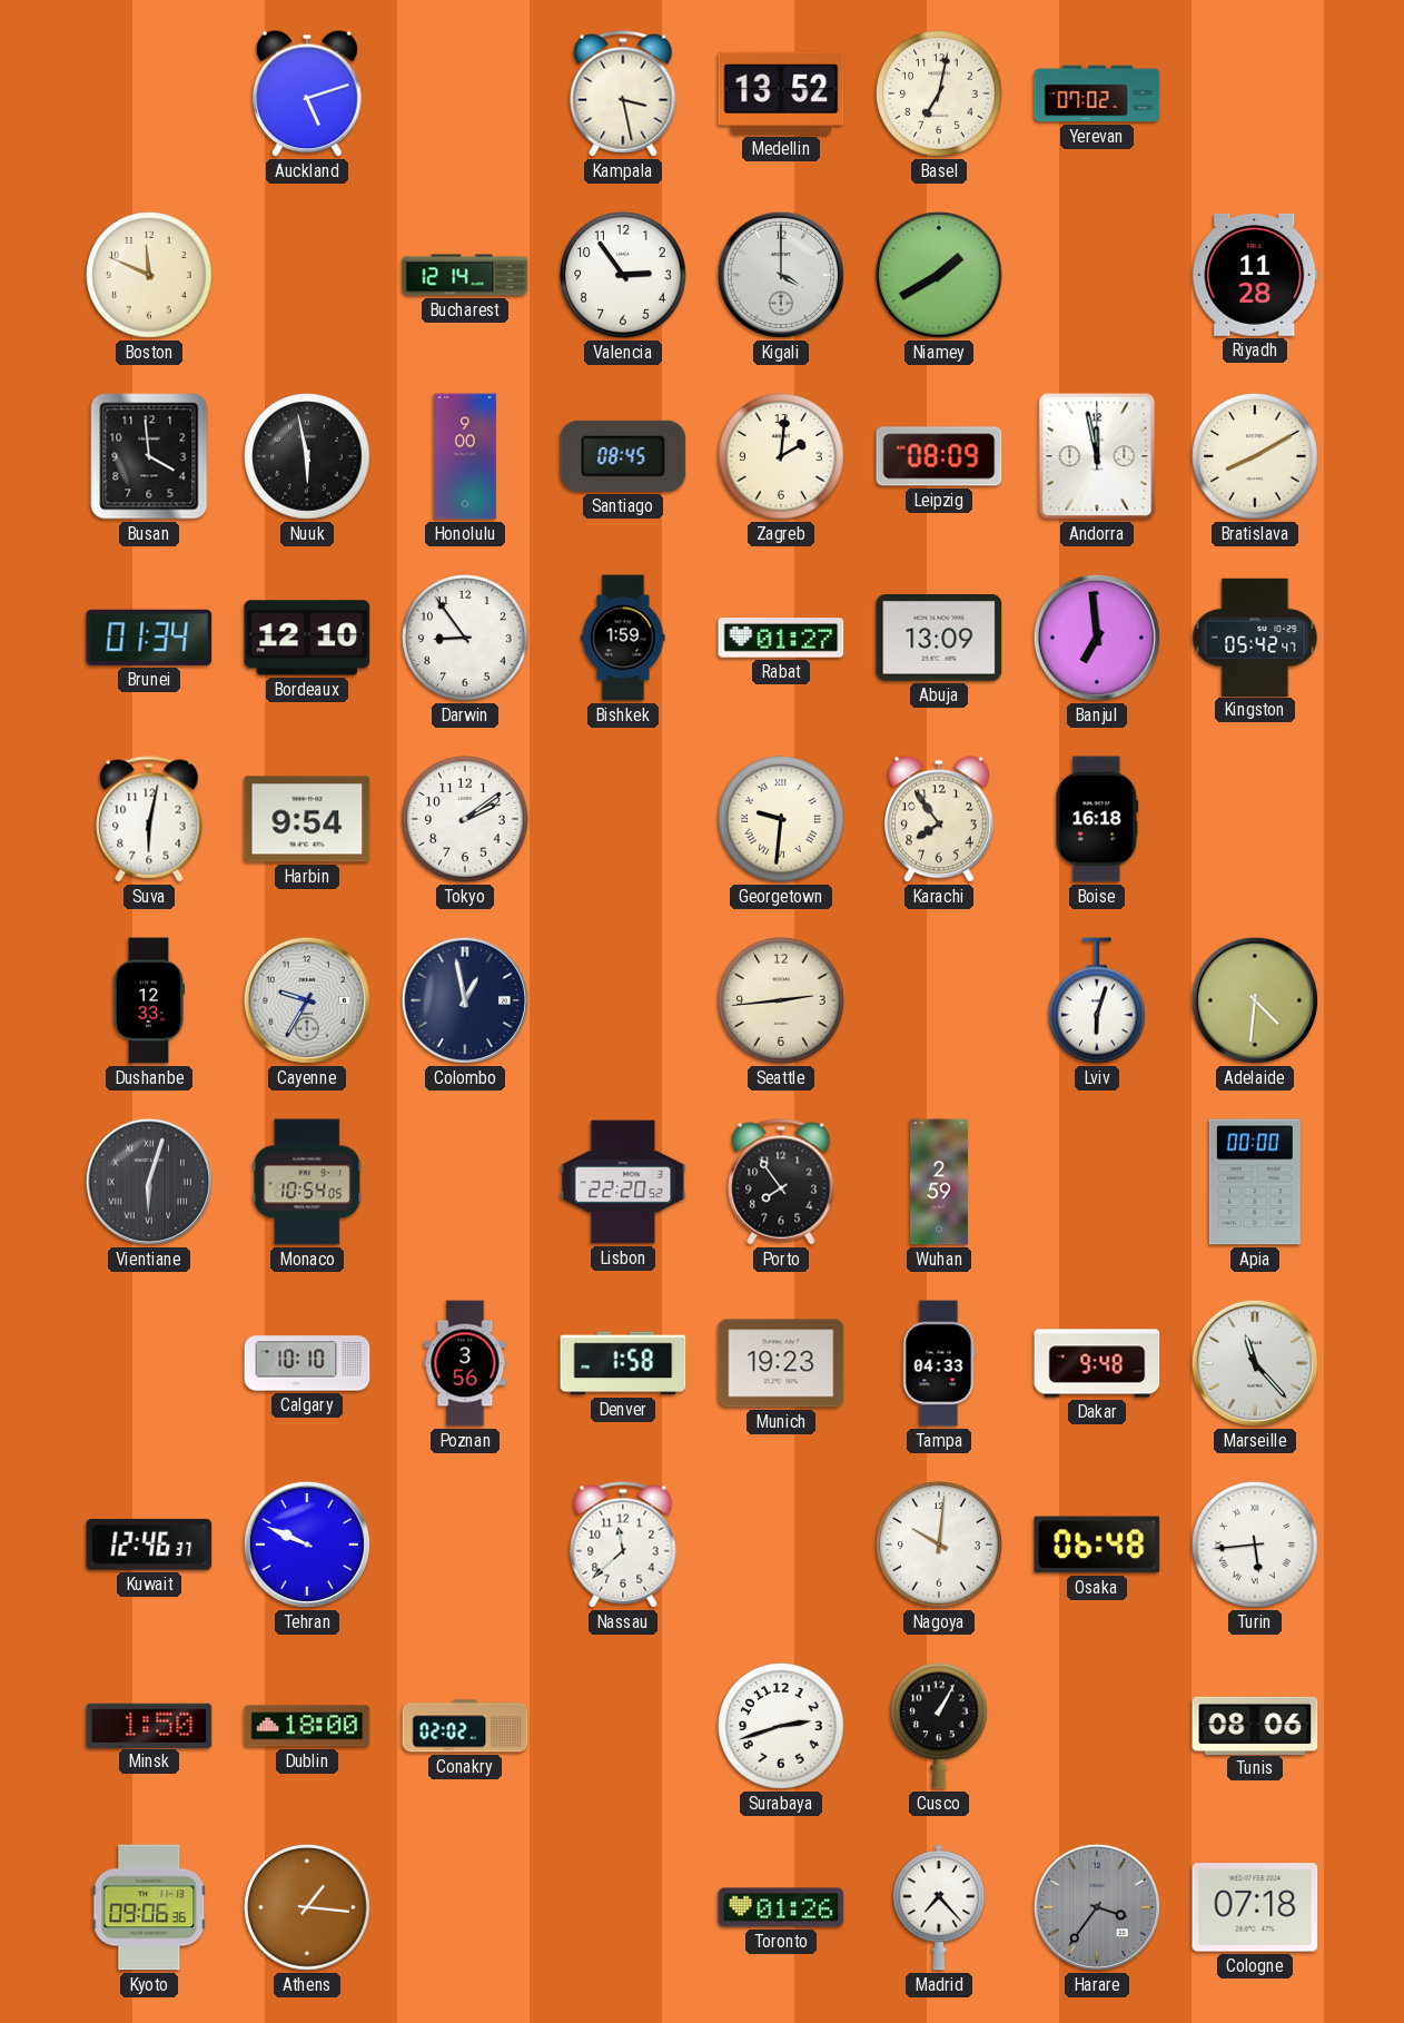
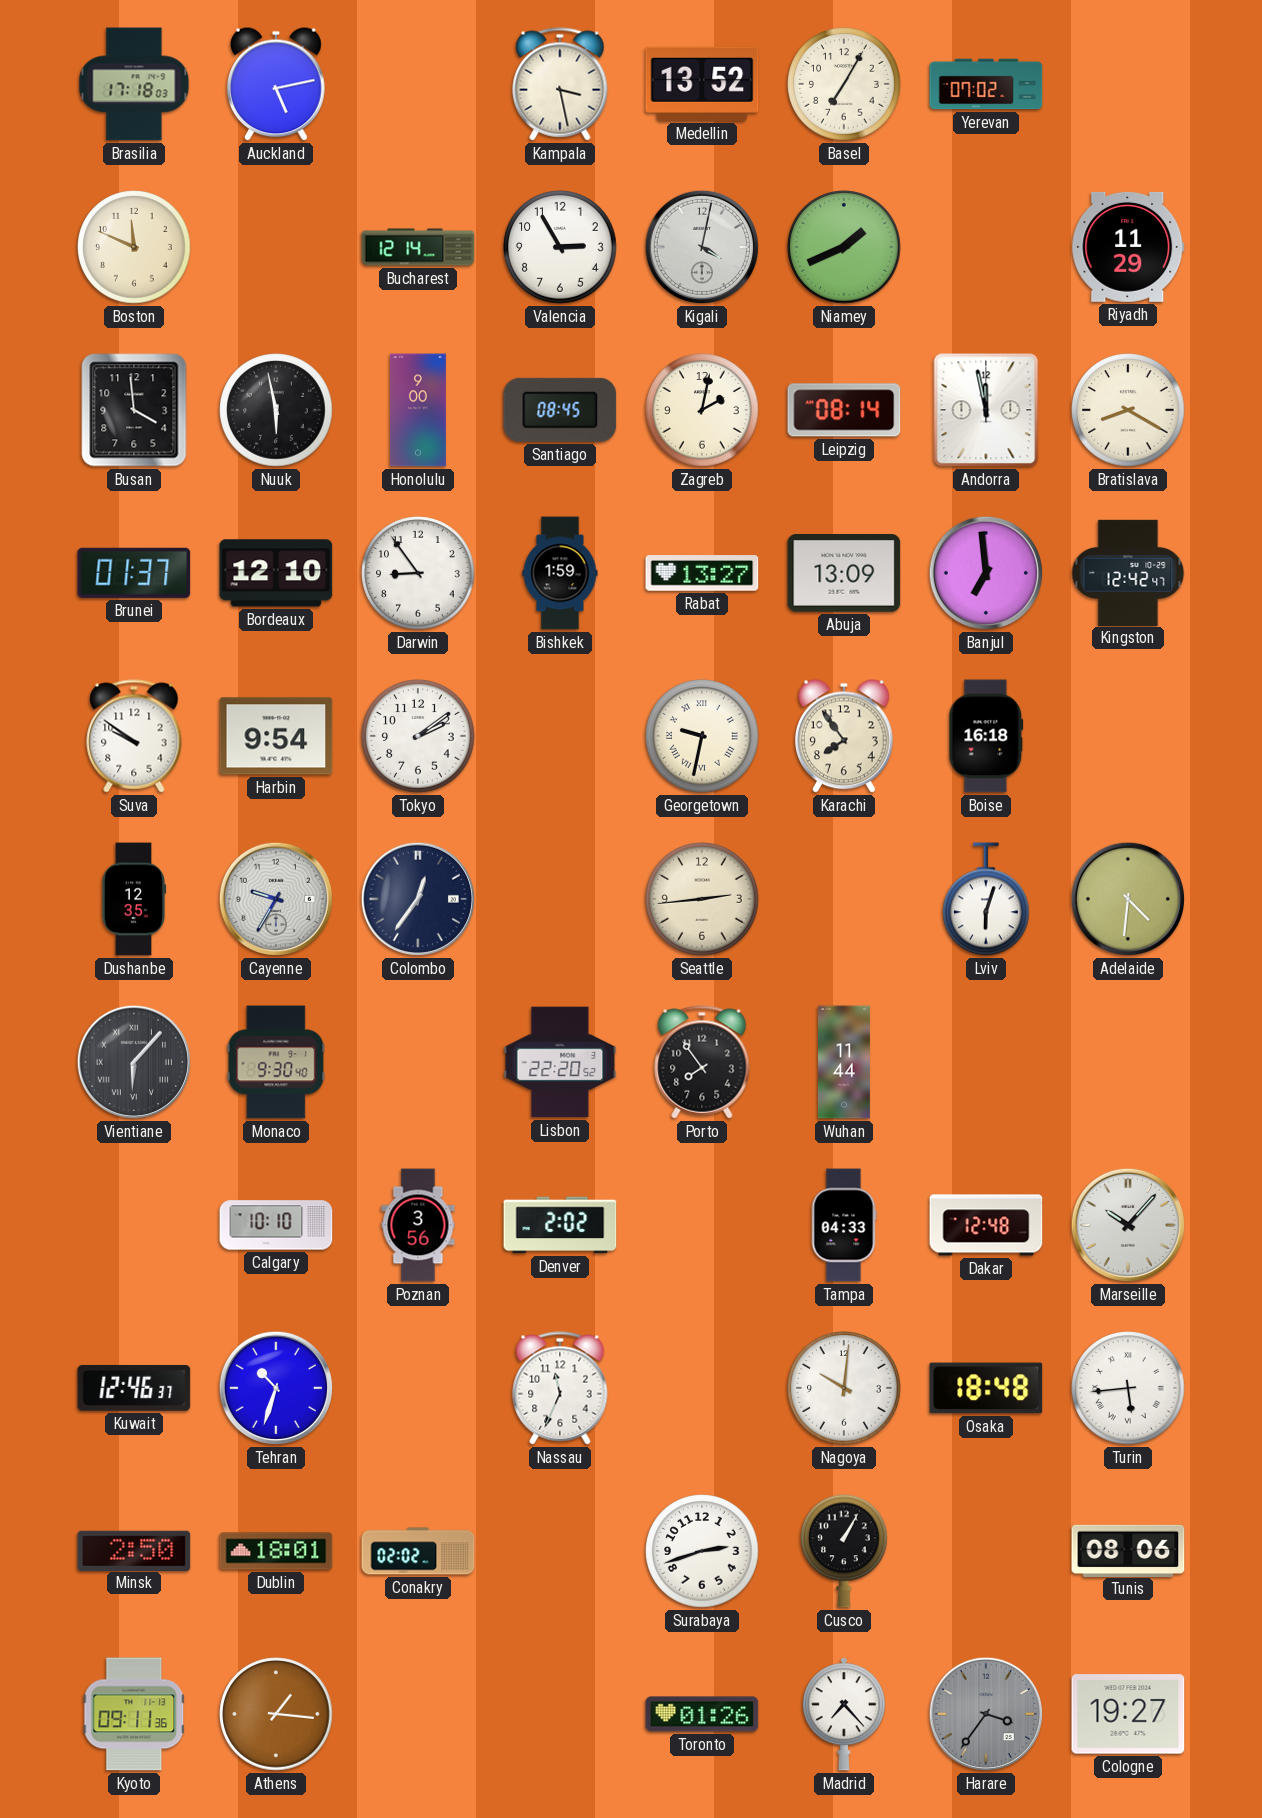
Brasilia: none -> 17:18 (134, 84)
Auckland: 5:12 -> 5:13 (276, 84)
Basel: 7:02 -> 7:05 (844, 84)
Valencia: 2:54 -> 2:55 (560, 247)
Kigali: 4:00 -> 4:02 (702, 247)
Niamey: 1:40 -> 1:41 (844, 247)
Riyadh: 11:28 -> 11:29 (1128, 247)
Zagreb: 2:01 -> 2:02 (702, 410)
Leipzig: 08:09 -> 08:14 (844, 410)
Bratislava: 8:10 -> 8:20 (1128, 410)
Brunei: 01:34 -> 01:37 (134, 573)
Rabat: 01:27 -> 13:27 (702, 573)
Kingston: 05:42 -> 12:42 (1128, 572)
Suva: 6:02 -> 9:51 (134, 736)
Georgetown: 9:31 -> 9:32 (702, 736)
Dushanbe: 12:33 -> 12:35 (134, 899)
Colombo: 12:58 -> 12:36 (418, 899)
Vientiane: 6:03 -> 6:07 (134, 1062)
Monaco: 10:54 -> 9:30 (276, 1062)
Wuhan: 2:59 -> 11:44 (844, 1062)
Apia: 00:00 -> none (1255, 1182)
Denver: 1:58 -> 2:02 (560, 1225)
Munich: 19:23 -> none (781, 1363)
Dakar: 9:48 -> 12:48 (986, 1225)
Marseille: 11:23 -> 10:07 (1128, 1225)
Tehran: 9:49 -> 10:33 (276, 1388)
Nassau: 11:38 -> 11:34 (560, 1388)
Osaka: 06:48 -> 18:48 (986, 1388)
Minsk: 1:50 -> 2:50 (134, 1550)
Dublin: 18:00 -> 18:01 (276, 1551)
Kyoto: 09:06 -> 09:11 (134, 1714)
Cologne: 07:18 -> 19:27 (1128, 1714)
